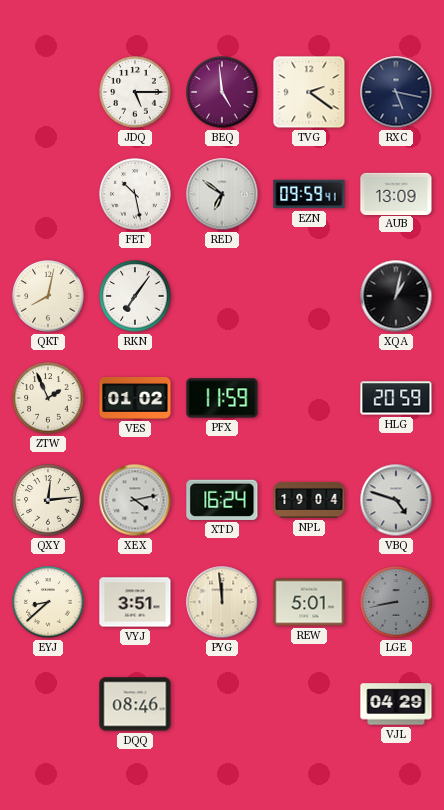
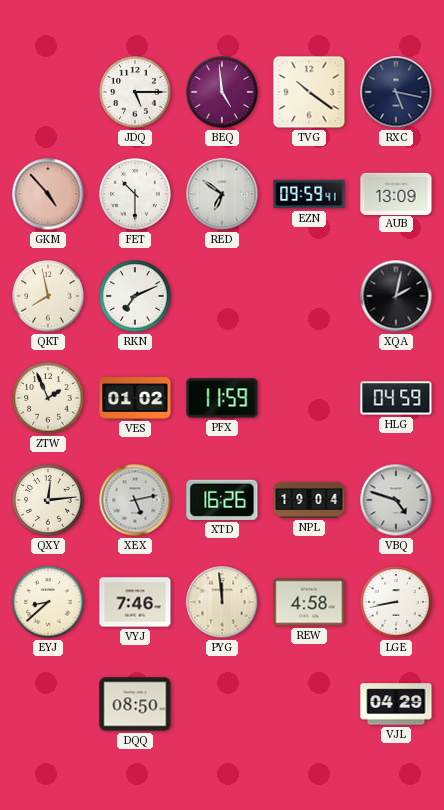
TVG: 2:21 -> 10:21 (309, 92)
GKM: none -> 4:53 (48, 194)
FET: 10:28 -> 10:30 (135, 194)
QKT: 8:02 -> 7:58 (48, 296)
RKN: 7:06 -> 7:11 (135, 296)
XQA: 1:02 -> 2:02 (396, 296)
HLG: 20:59 -> 04:59 (396, 398)
XEX: 4:13 -> 5:13 (135, 500)
XTD: 16:24 -> 16:26 (222, 500)
VYJ: 3:51 -> 7:46 (135, 602)
REW: 5:01 -> 4:58 (309, 602)
LGE dial: grey -> white (396, 602)
DQQ: 08:46 -> 08:50 (135, 704)
